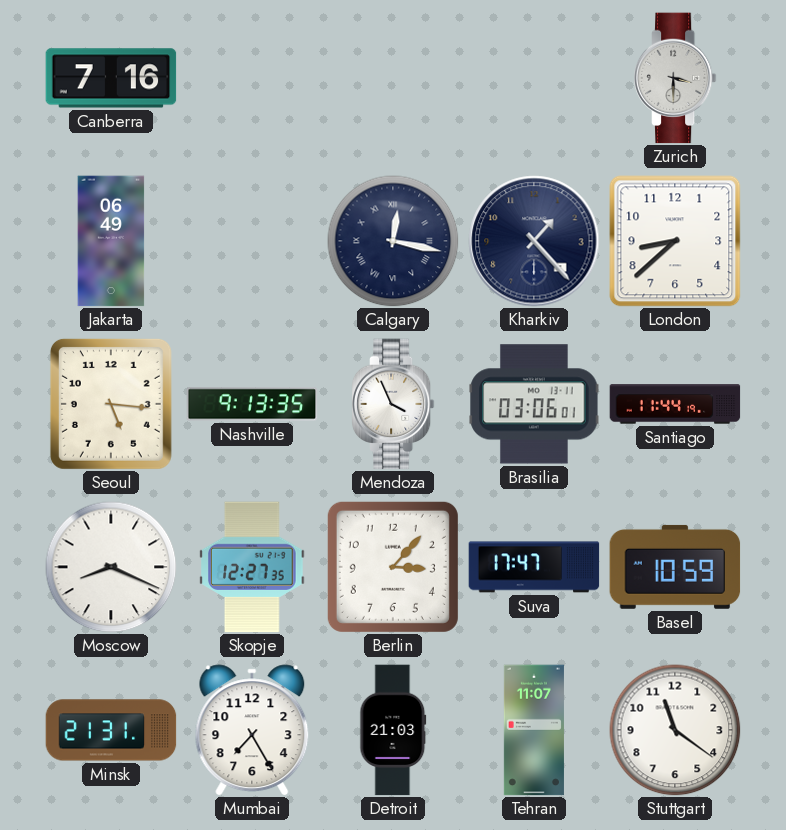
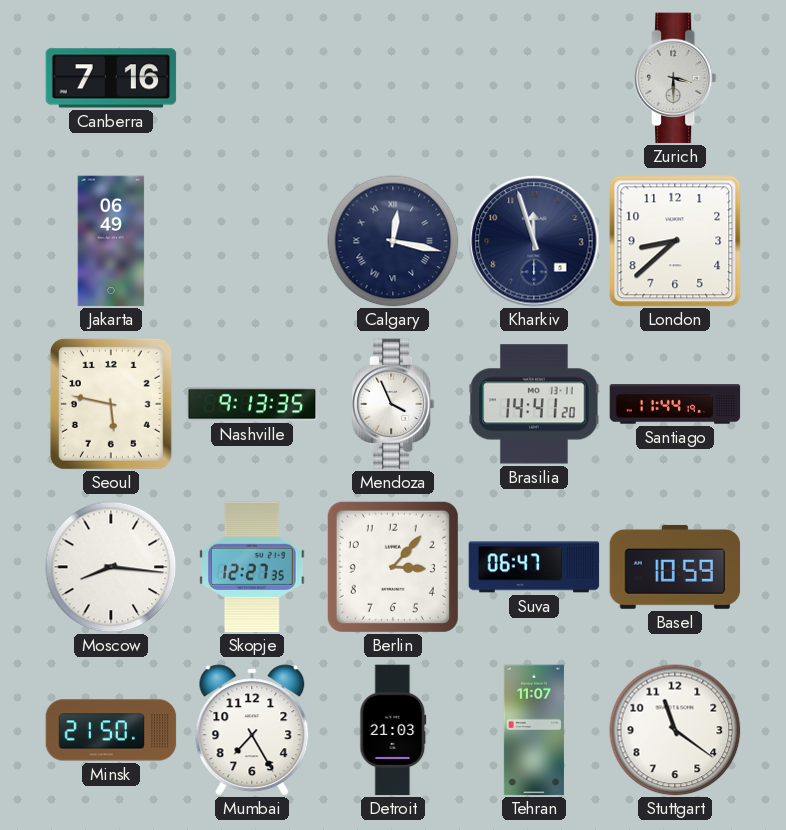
Kharkiv: 1:23 -> 11:57 (534, 241)
Seoul: 5:16 -> 5:47 (111, 404)
Brasilia: 03:06 -> 14:41 (534, 404)
Moscow: 8:19 -> 8:16 (111, 567)
Suva: 17:47 -> 06:47 (534, 567)
Minsk: 21:31 -> 21:50 (111, 730)
